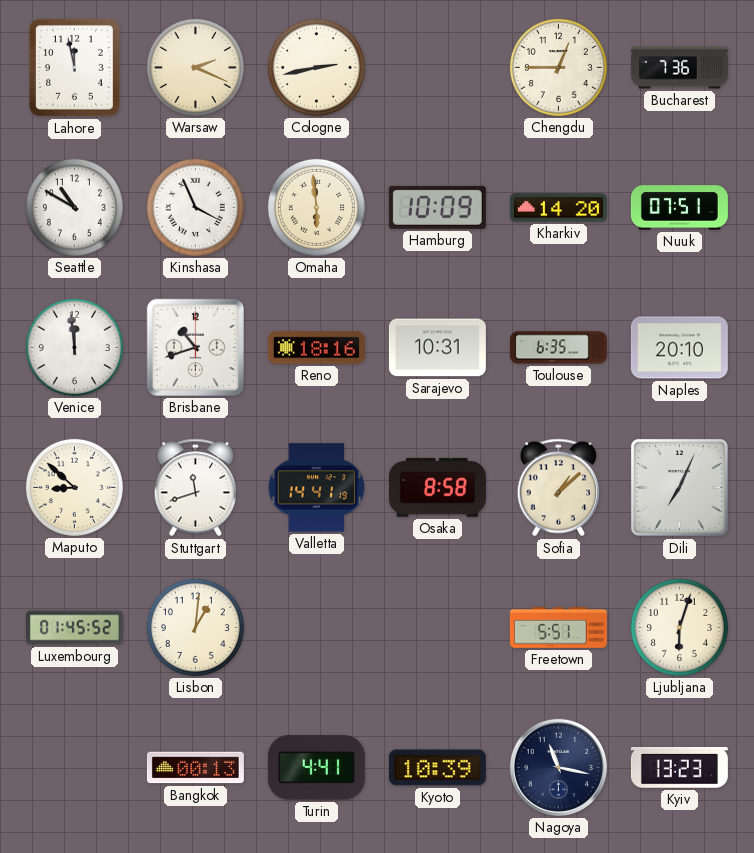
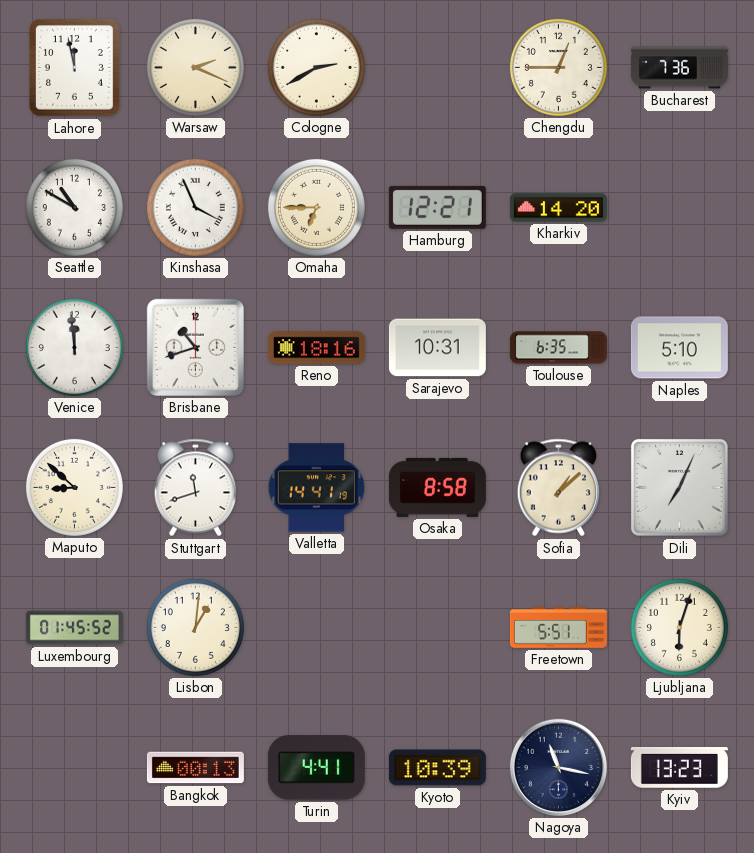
Cologne: 2:43 -> 2:40 (316, 67)
Omaha: 5:59 -> 6:45 (316, 207)
Hamburg: 10:09 -> 12:21 (437, 207)
Nuuk: 07:51 -> none (679, 208)
Naples: 20:10 -> 5:10 (679, 348)
